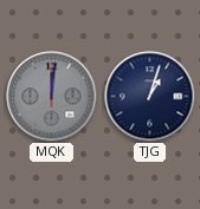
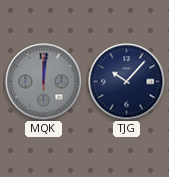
TJG: 1:03 -> 10:07 (127, 82)
